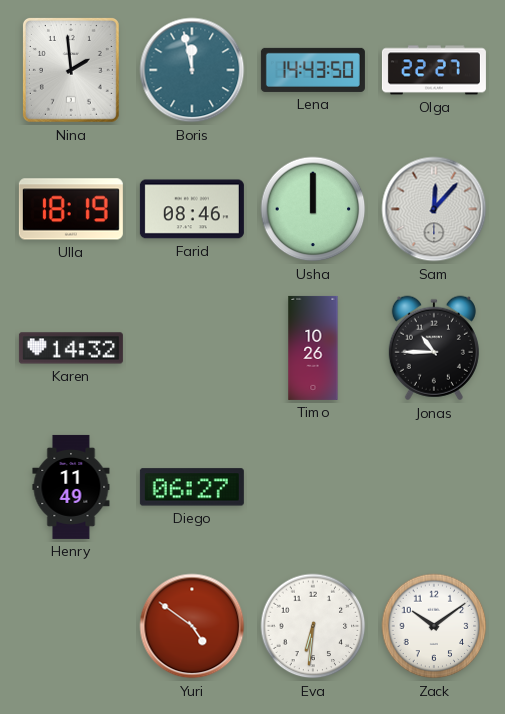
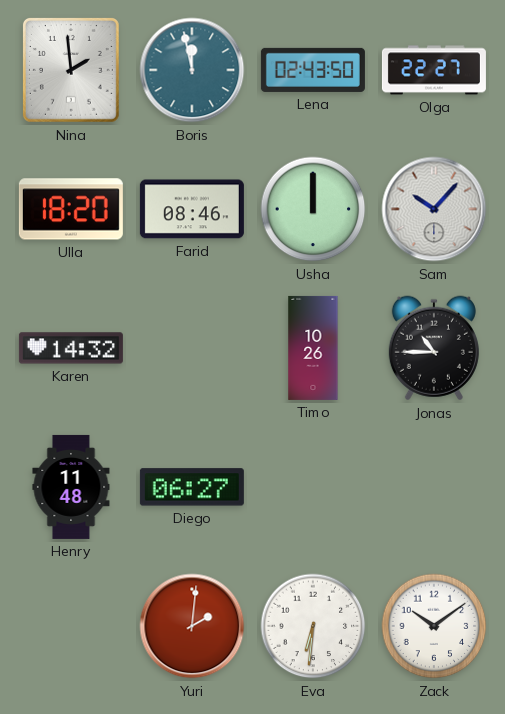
Lena: 14:43 -> 02:43 (313, 70)
Ulla: 18:19 -> 18:20 (71, 209)
Sam: 12:07 -> 10:07 (434, 209)
Henry: 11:49 -> 11:48 (71, 487)
Yuri: 4:51 -> 2:01 (192, 626)
